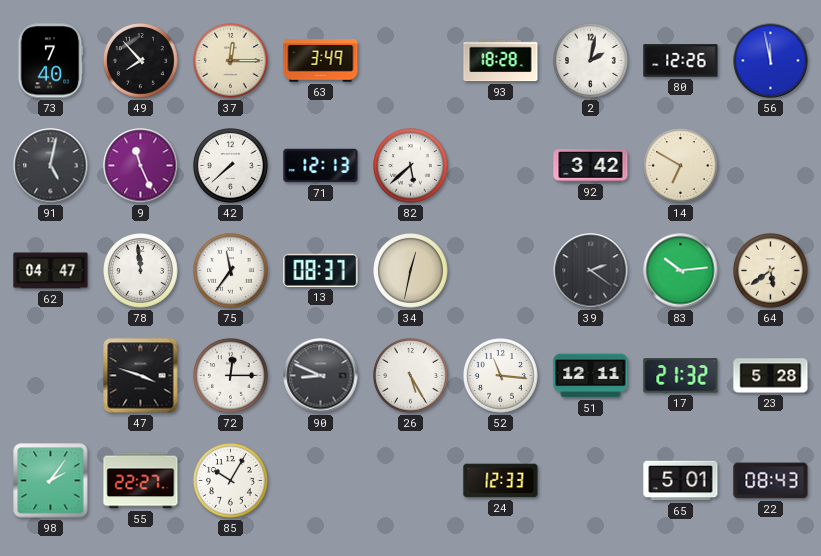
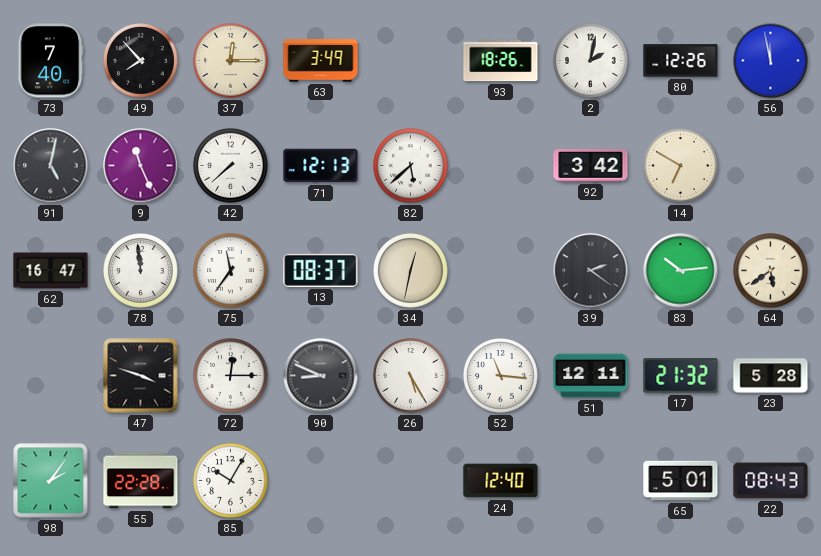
93: 18:28 -> 18:26 (501, 61)
62: 04:47 -> 16:47 (51, 271)
55: 22:27 -> 22:28 (141, 481)
24: 12:33 -> 12:40 (501, 481)
